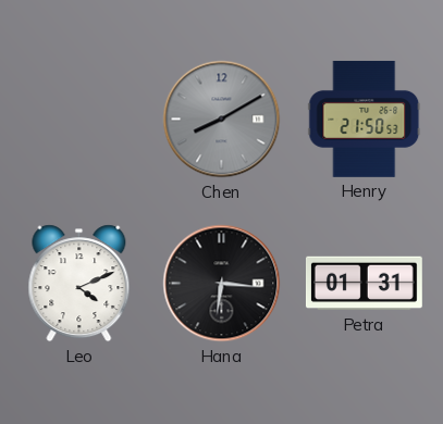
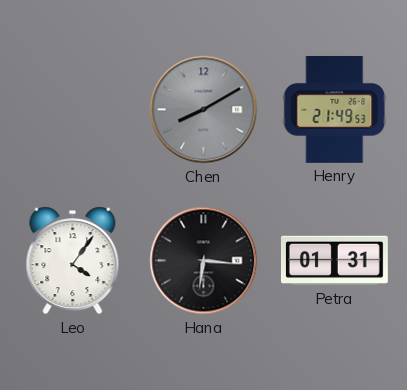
Henry: 21:50 -> 21:49 (335, 109)
Leo: 4:11 -> 4:06 (73, 261)
